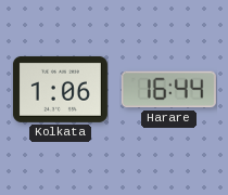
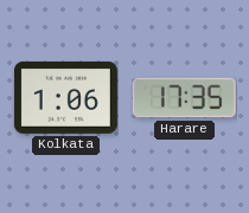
Harare: 16:44 -> 17:35 (184, 98)
